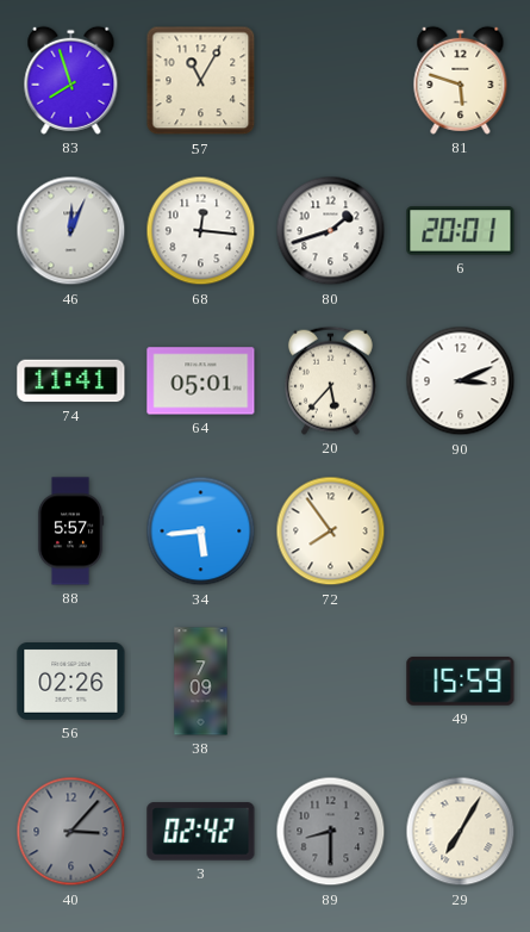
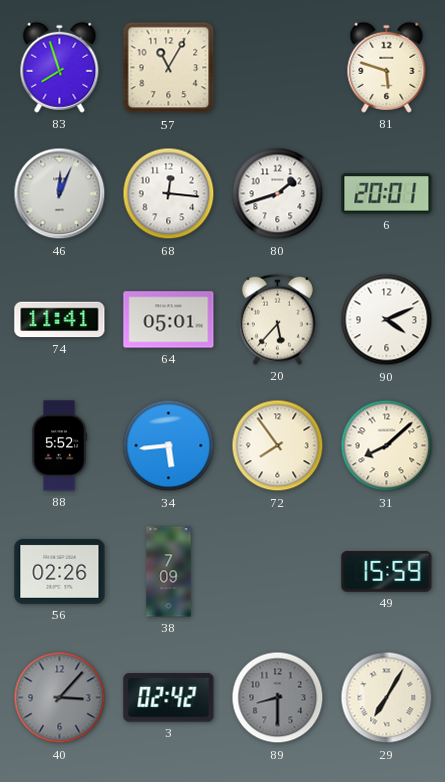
90: 3:11 -> 4:11 (387, 320)
88: 5:57 -> 5:52 (59, 446)
31: none -> 8:08 (387, 446)
